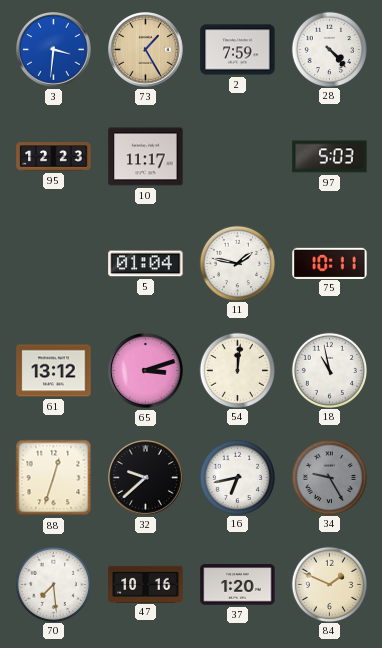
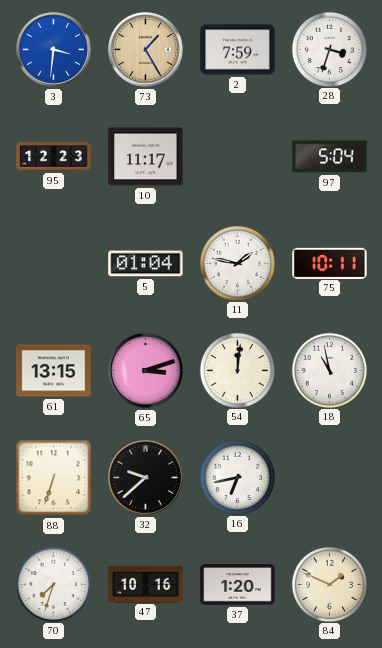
28: 4:23 -> 3:33 (329, 49)
97: 5:03 -> 5:04 (330, 157)
61: 13:12 -> 13:15 (54, 371)
88: 12:33 -> 6:33 (54, 478)
34: 9:25 -> none (329, 477)
70: 7:29 -> 7:33 (53, 584)
